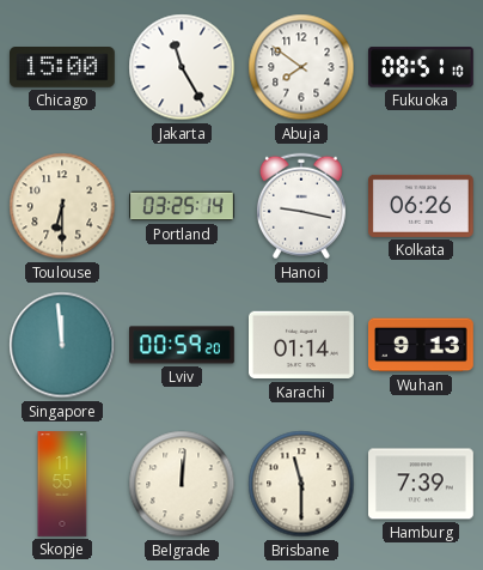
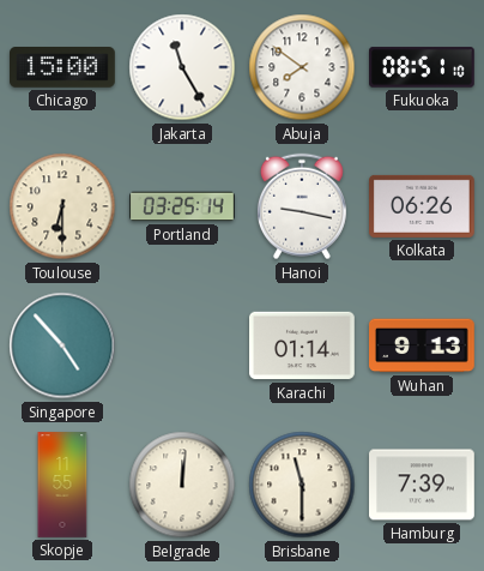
Singapore: 11:59 -> 4:53 (62, 345)
Lviv: 00:59 -> none (183, 345)
